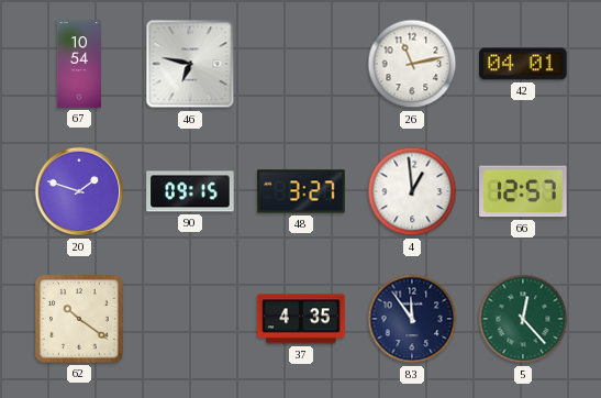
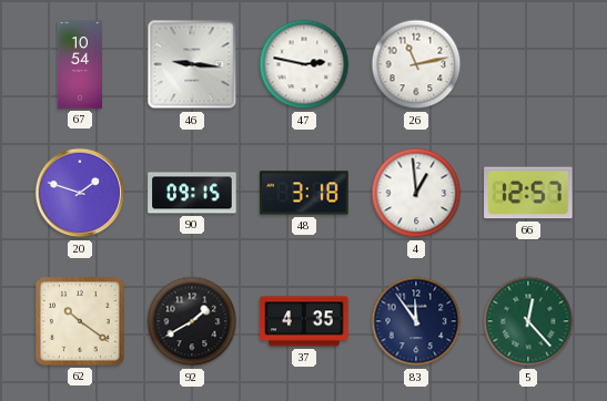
46: 6:47 -> 9:16 (192, 64)
47: none -> 2:47 (304, 64)
42: 04:01 -> none (523, 64)
48: 3:27 -> 3:18 (304, 193)
92: none -> 1:40 (192, 321)
